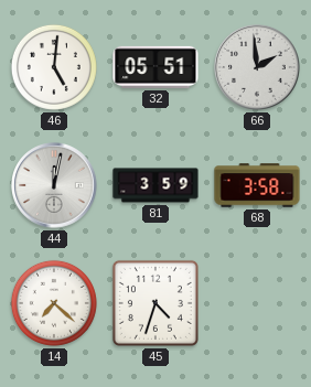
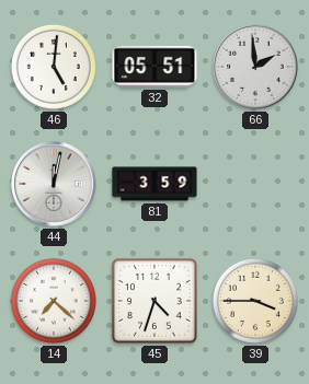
68: 3:58 -> none (257, 185)
39: none -> 3:45 (255, 301)
